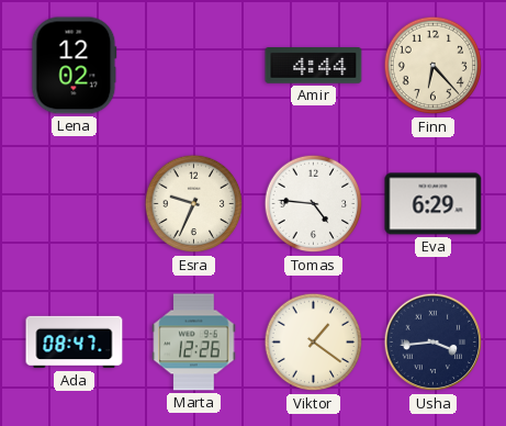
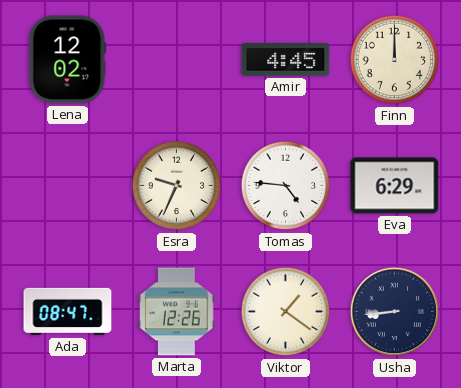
Amir: 4:44 -> 4:45 (286, 60)
Finn: 6:23 -> 12:00 (395, 60)
Usha: 3:44 -> 8:44 (395, 312)
